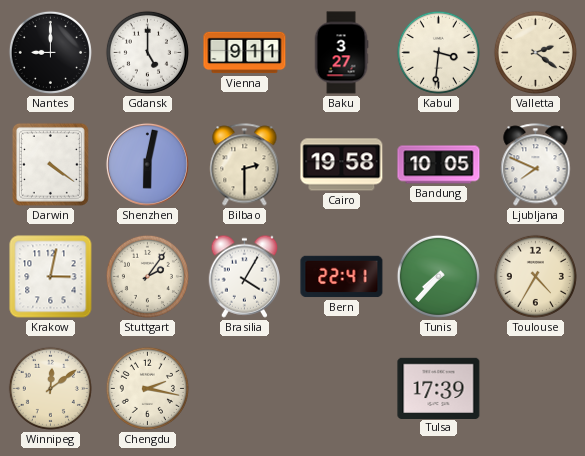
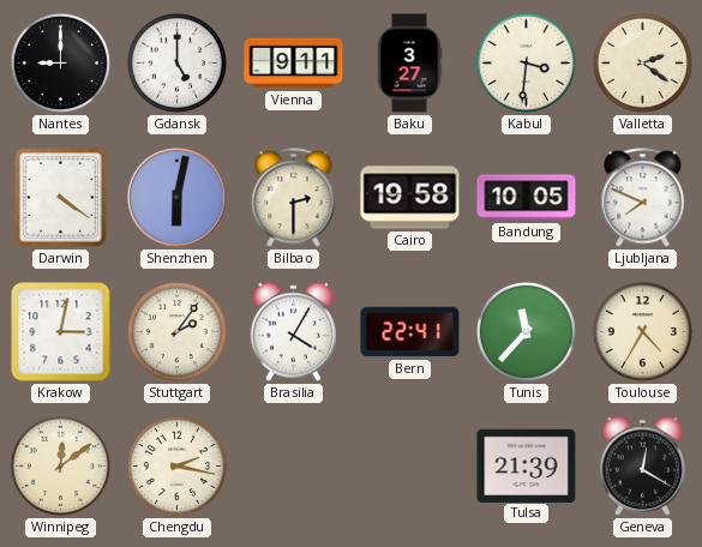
Tunis: 7:37 -> 11:37 (526, 331)
Tulsa: 17:39 -> 21:39 (527, 465)
Geneva: none -> 12:20 (642, 465)
